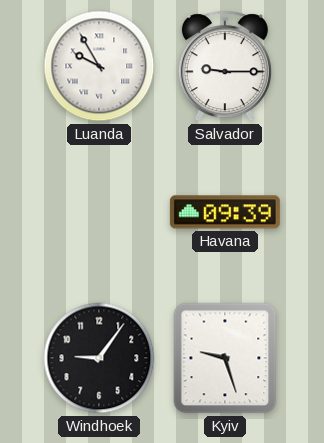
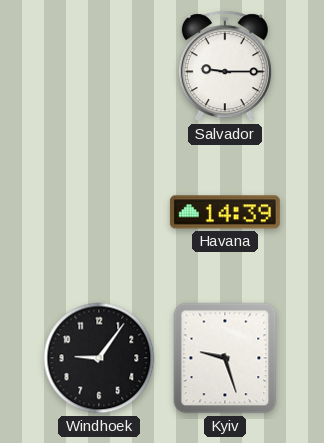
Luanda: 9:55 -> none (99, 66)
Havana: 09:39 -> 14:39 (225, 212)
